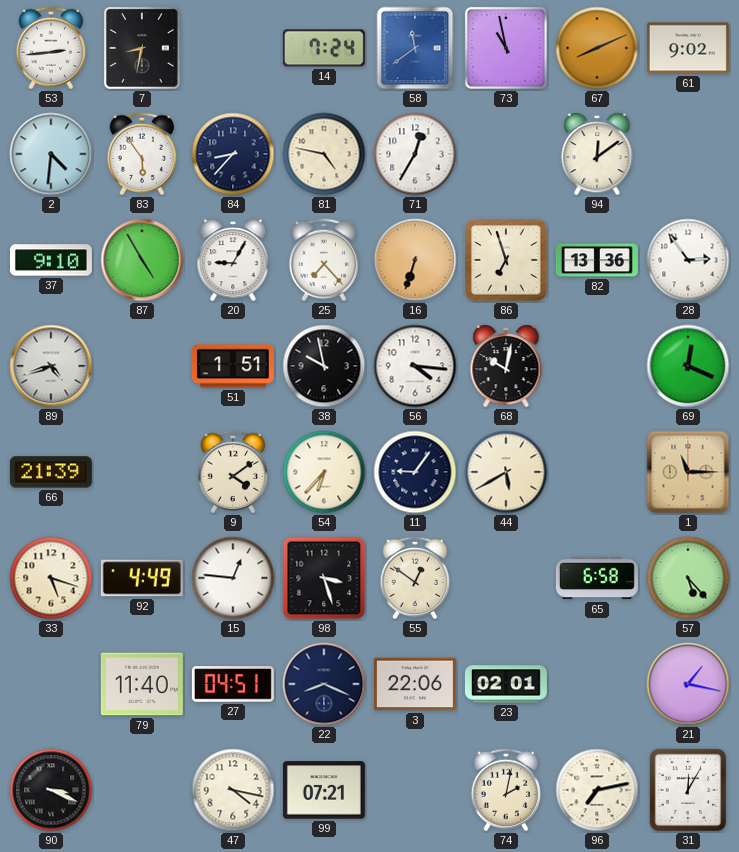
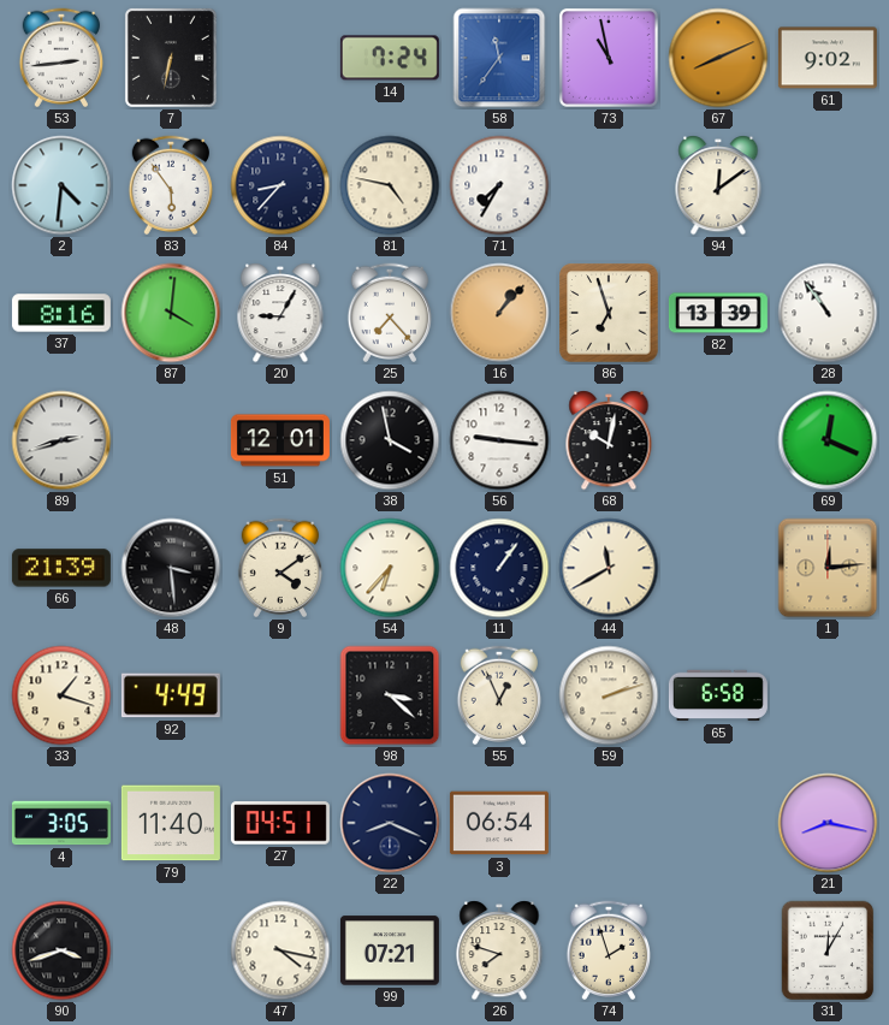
7: 8:32 -> 6:32 (171, 58)
58: 11:39 -> 11:36 (499, 58)
71: 12:35 -> 7:35 (499, 185)
37: 9:10 -> 8:16 (61, 313)
87: 4:55 -> 4:01 (171, 313)
16: 6:33 -> 1:07 (499, 313)
82: 13:36 -> 13:39 (718, 313)
28: 2:54 -> 10:54 (828, 313)
89: 4:42 -> 2:42 (61, 440)
51: 1:51 -> 12:01 (280, 440)
38: 9:58 -> 3:58 (390, 440)
56: 4:16 -> 9:16 (499, 440)
48: none -> 3:29 (171, 568)
11: 9:06 -> 1:06 (499, 568)
44: 5:40 -> 11:40 (609, 568)
1: 11:15 -> 12:14 (828, 568)
33: 5:18 -> 1:18 (61, 695)
15: 12:46 -> none (233, 578)
98: 3:27 -> 3:22 (390, 695)
55: 12:51 -> 12:56 (499, 695)
59: none -> 2:12 (609, 695)
57: 5:23 -> none (688, 578)
4: none -> 3:05 (61, 823)
3: 22:06 -> 06:54 (499, 823)
23: 02:01 -> none (506, 684)
21: 1:17 -> 8:17 (828, 823)
90: 3:19 -> 3:42 (61, 950)
26: none -> 7:48 (499, 950)
74: 2:02 -> 1:57 (609, 950)
96: 7:13 -> none (597, 790)
